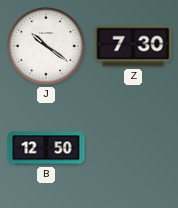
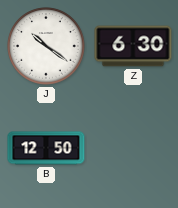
Z: 7:30 -> 6:30 (133, 46)
